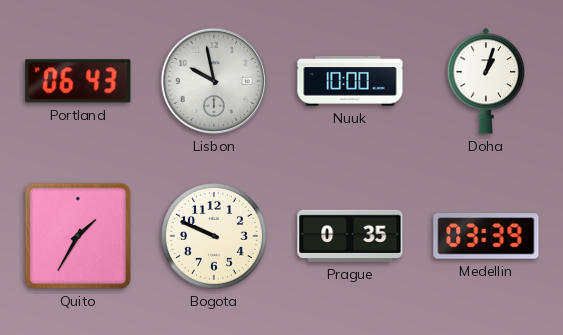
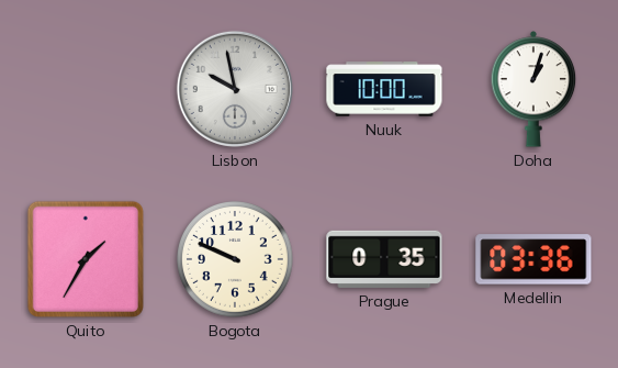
Portland: 06:43 -> none (78, 81)
Medellin: 03:39 -> 03:36 (533, 259)
